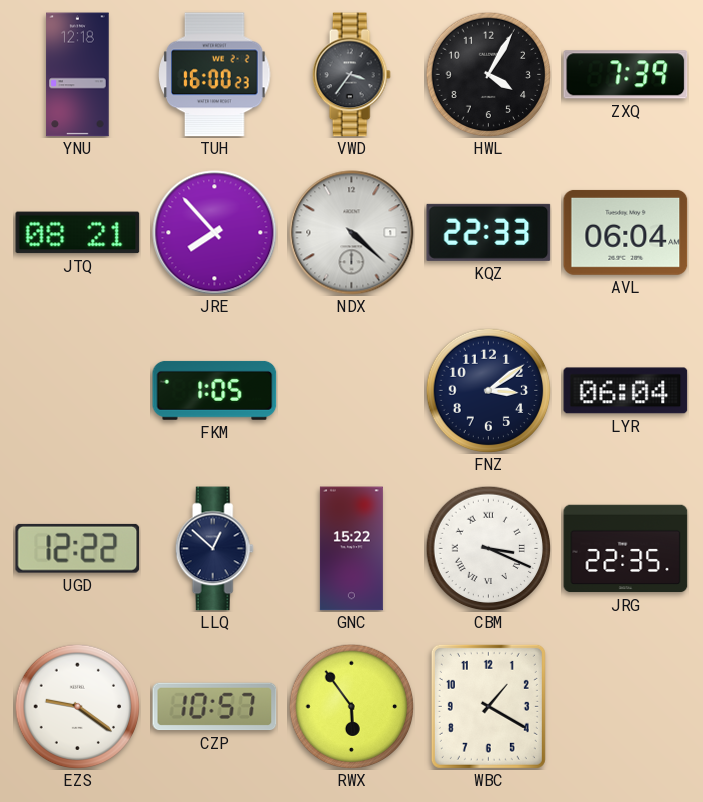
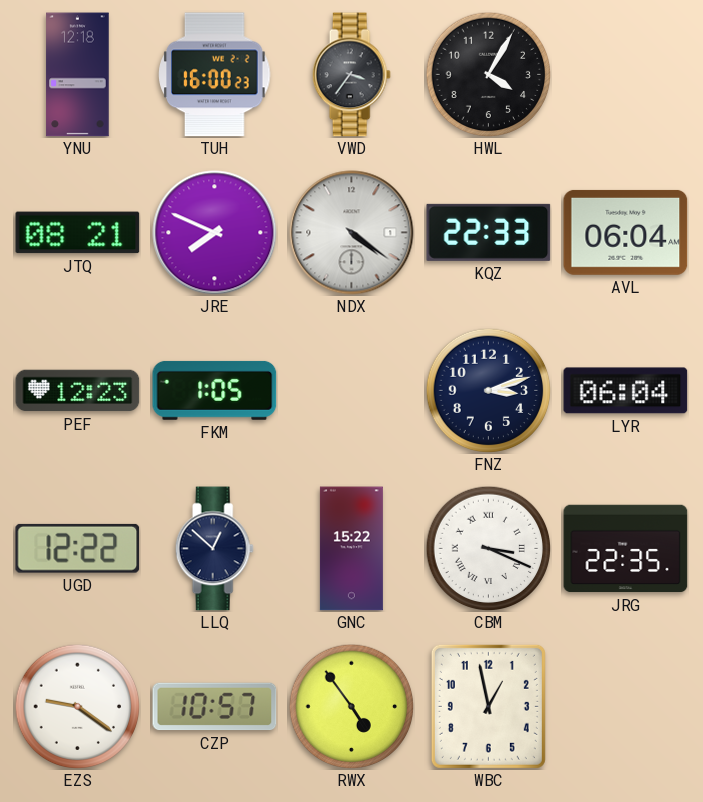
ZXQ: 7:39 -> none (626, 75)
JRE: 7:53 -> 7:49 (215, 233)
NDX: 4:22 -> 4:21 (352, 233)
PEF: none -> 12:23 (78, 391)
FNZ: 3:09 -> 3:12 (488, 390)
RWX: 5:54 -> 4:54 (351, 706)
WBC: 1:20 -> 12:58 (488, 706)
